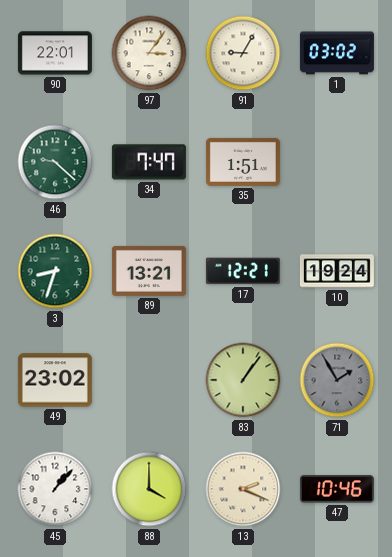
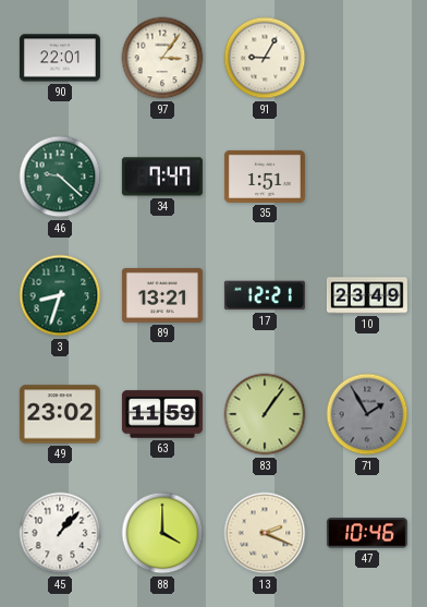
1: 03:02 -> none (337, 53)
10: 19:24 -> 23:49 (367, 295)
63: none -> 11:59 (162, 414)
